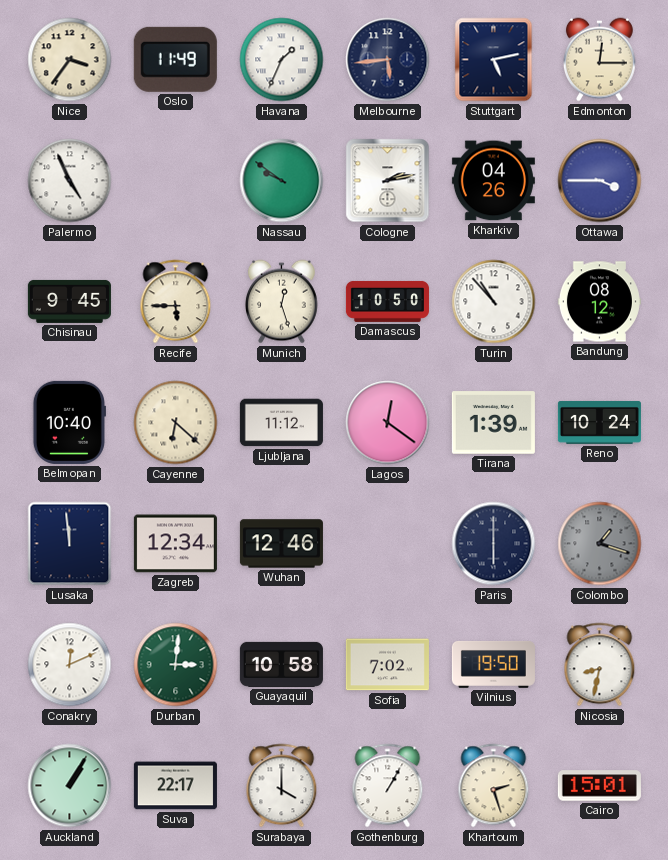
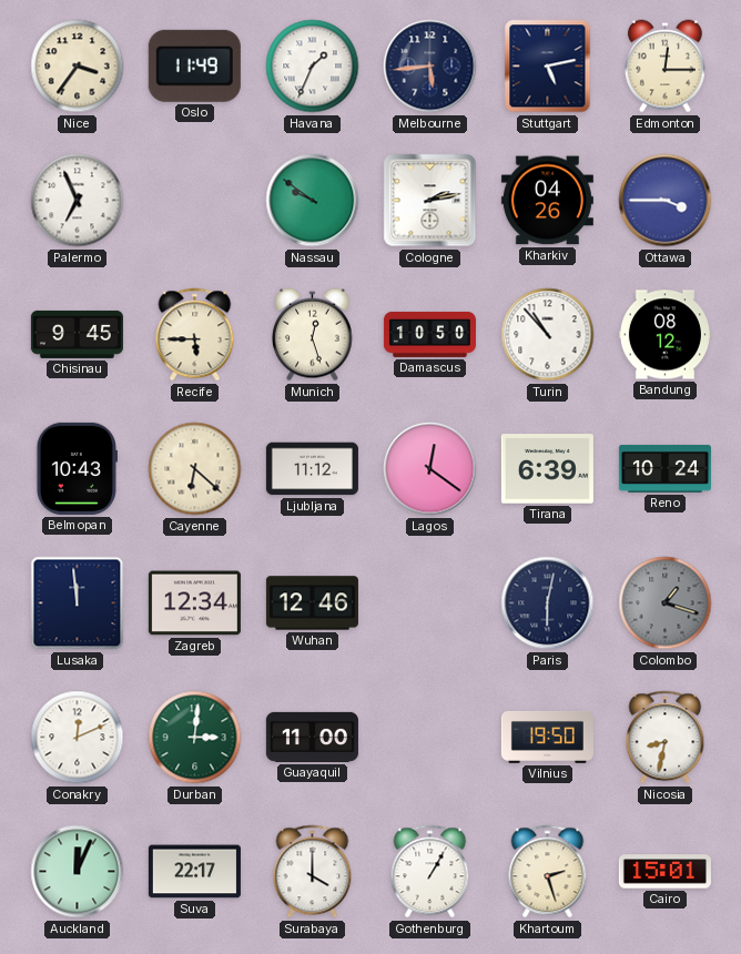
Palermo: 4:56 -> 6:56 (78, 201)
Belmopan: 10:40 -> 10:43 (77, 468)
Tirana: 1:39 -> 6:39 (547, 469)
Paris: 6:00 -> 6:02 (548, 603)
Guayaquil: 10:58 -> 11:00 (312, 737)
Sofia: 7:02 -> none (387, 665)
Auckland: 1:05 -> 12:04 (78, 872)
